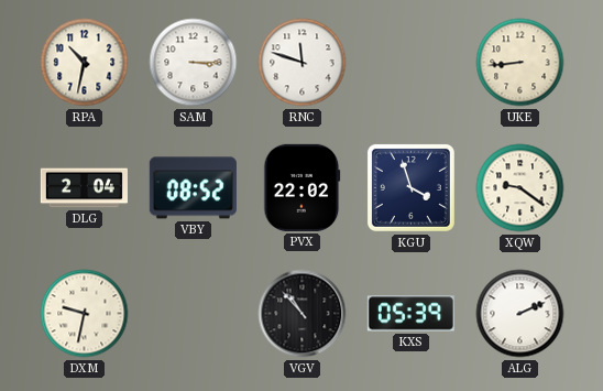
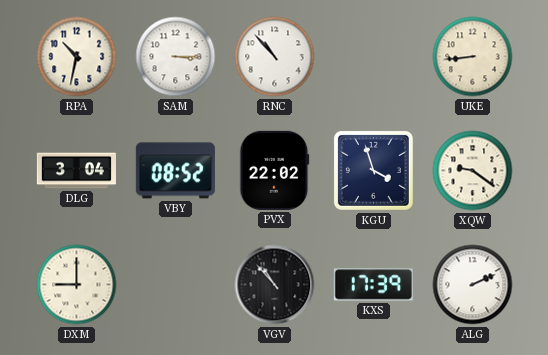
RNC: 11:48 -> 10:53 (275, 57)
DLG: 2:04 -> 3:04 (76, 171)
DXM: 9:32 -> 9:00 (77, 285)
KXS: 05:39 -> 17:39 (373, 285)
